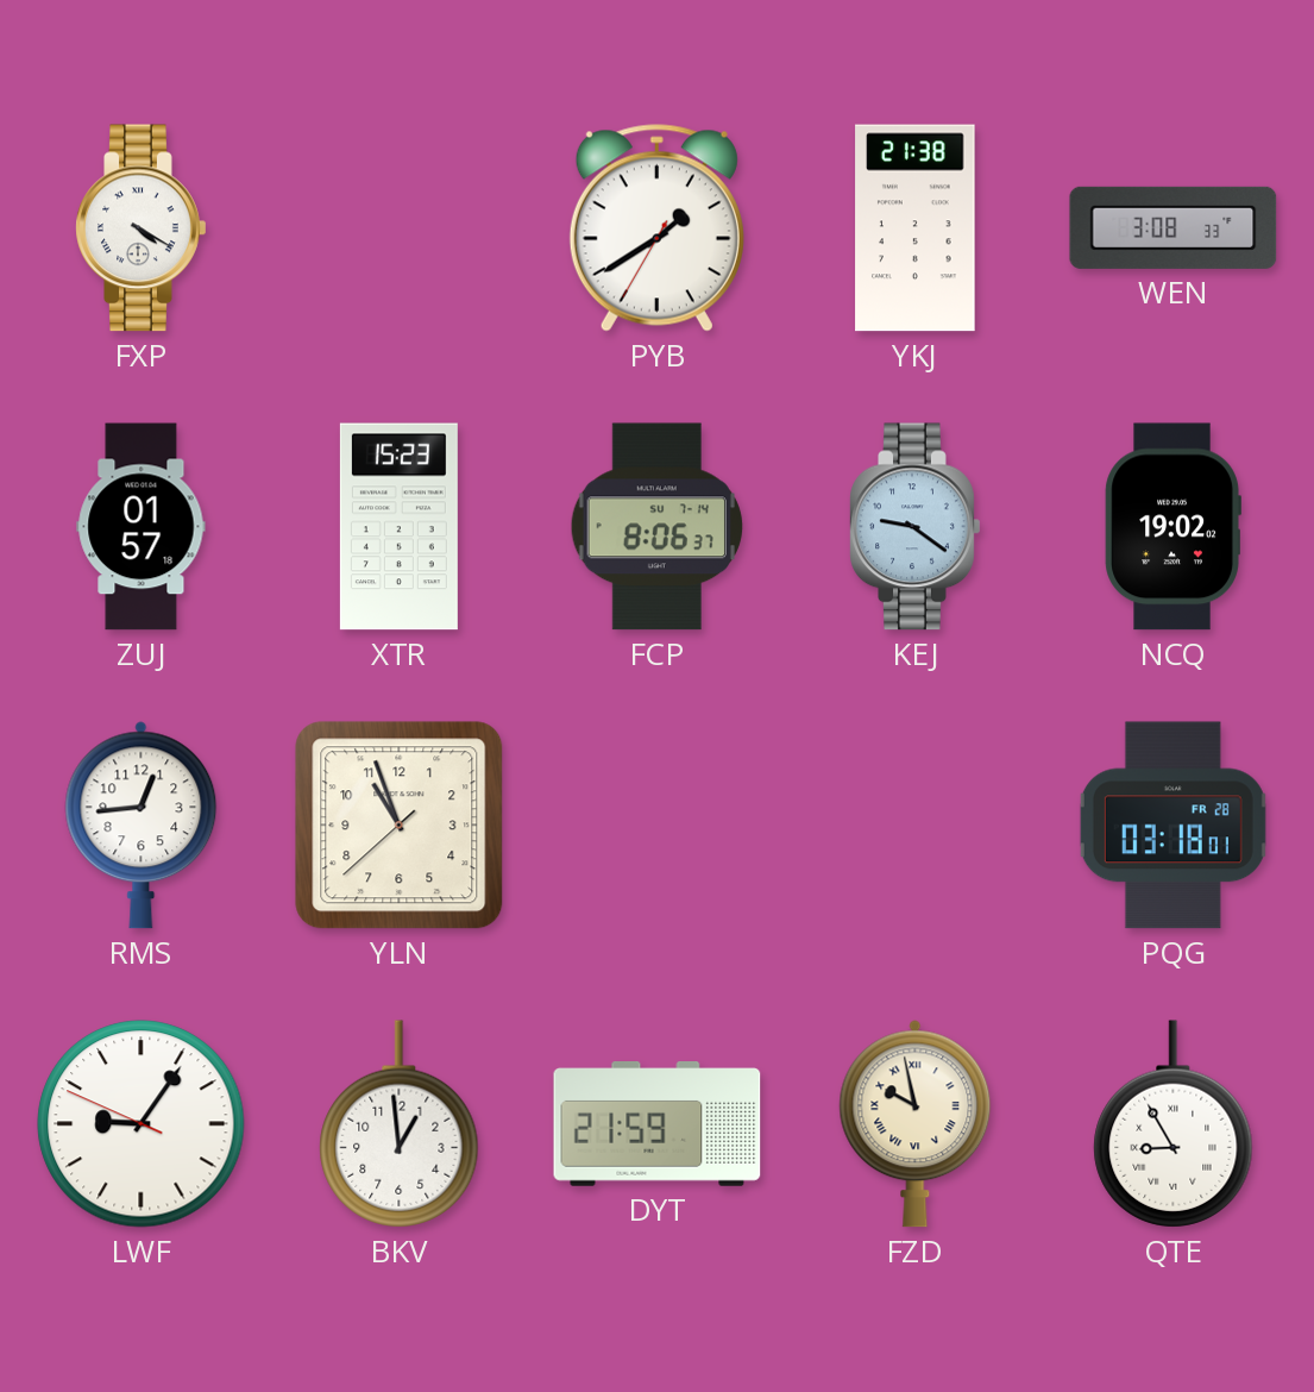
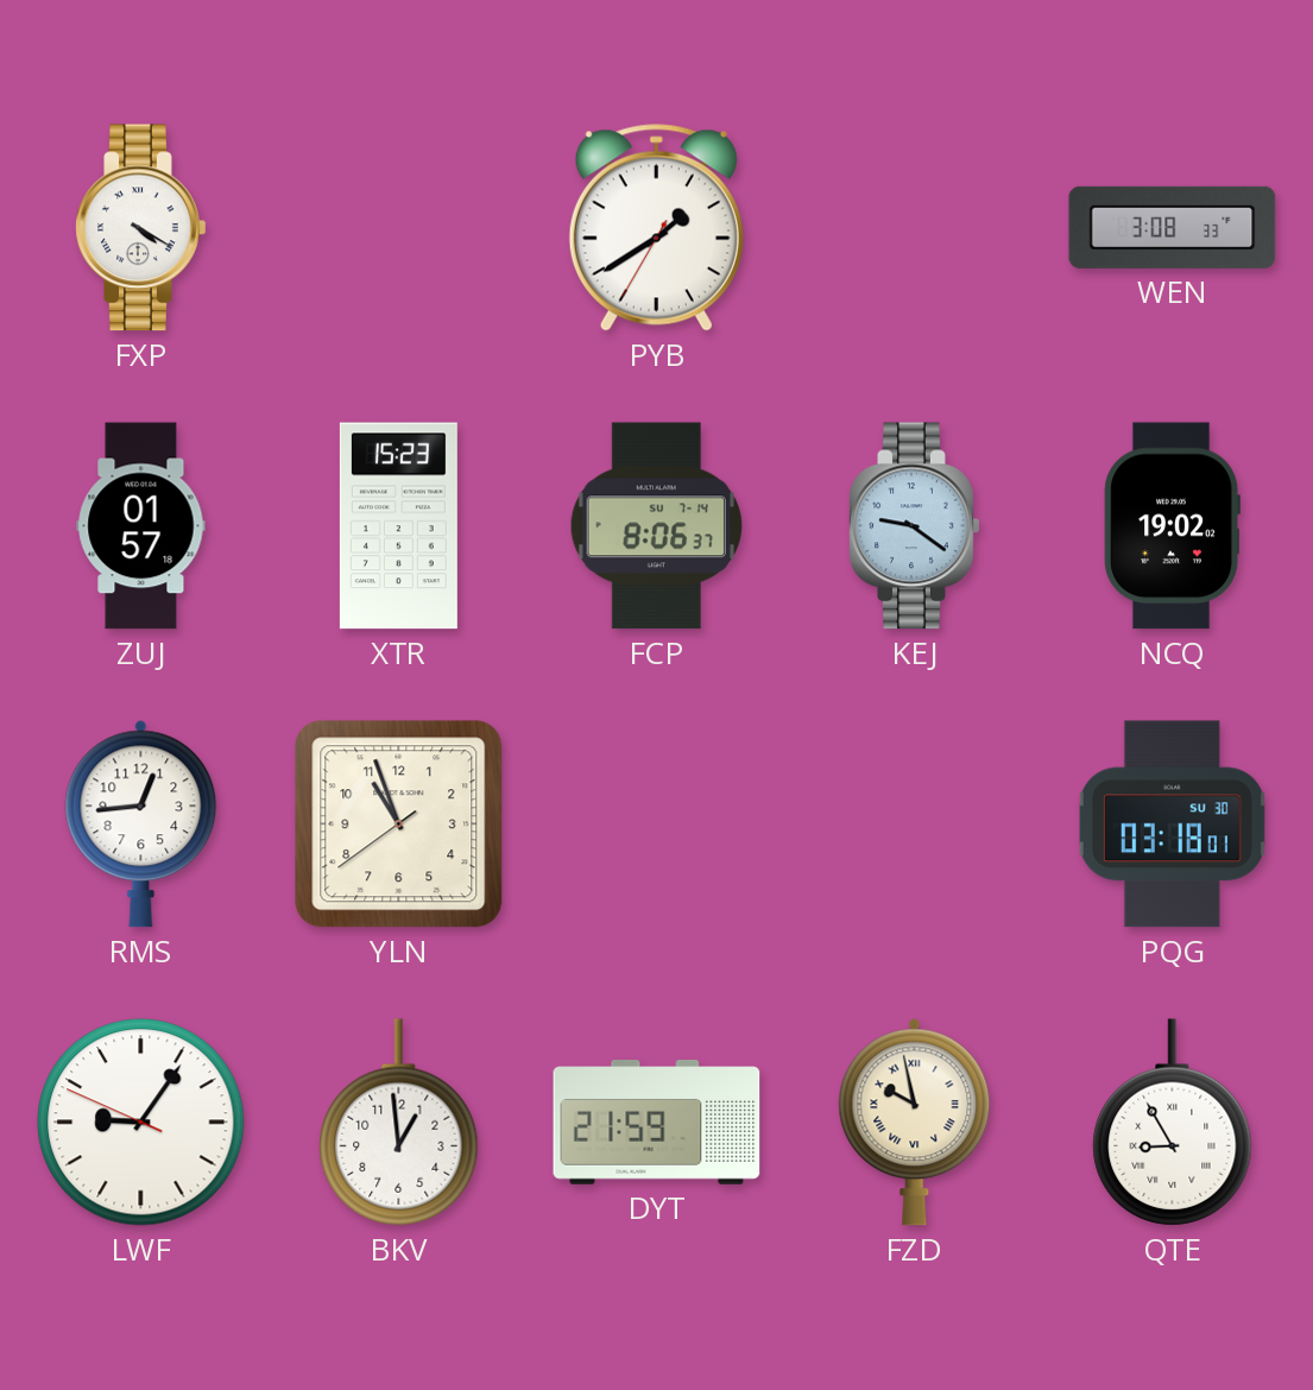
YKJ: 21:38 -> none (916, 228)
YLN: 10:56:38 -> 10:56:39 (399, 824)
PQG date: FR 28 -> SU 30 (1172, 824)
